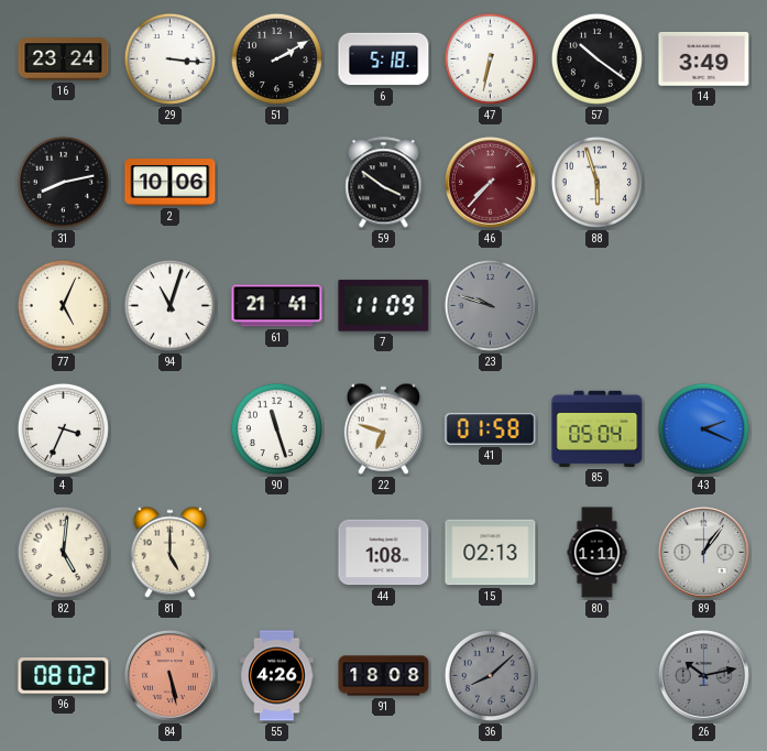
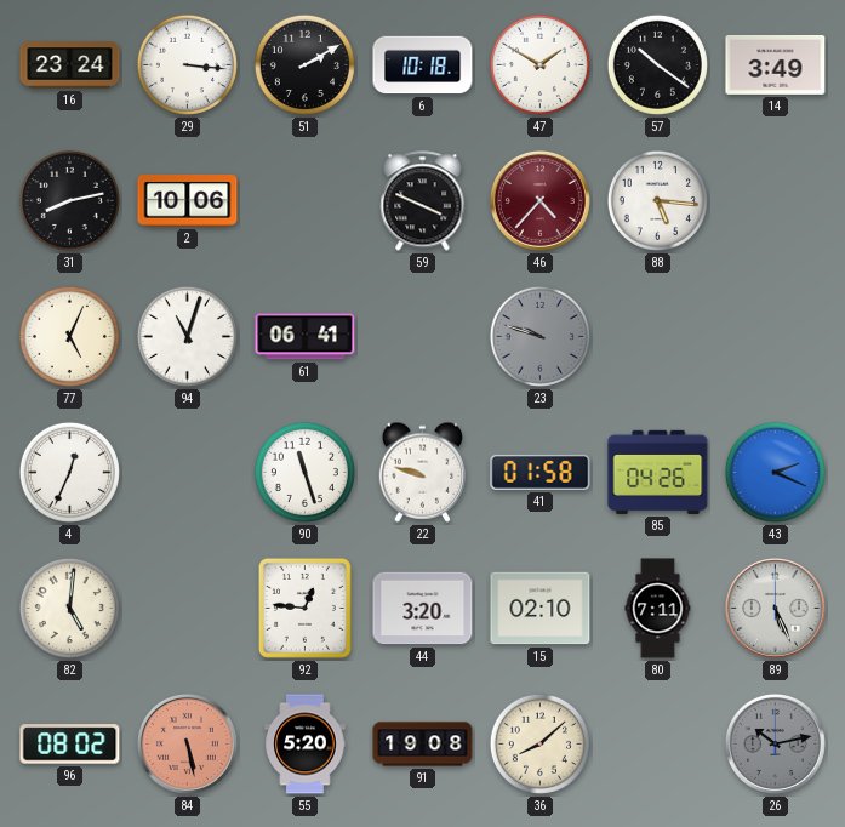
6: 5:18 -> 10:18 (423, 65)
47: 6:32 -> 1:50 (539, 64)
59: 3:51 -> 3:49 (423, 201)
46: 7:37 -> 4:37 (539, 200)
88: 5:57 -> 5:16 (657, 200)
61: 21:41 -> 06:41 (306, 337)
7: 11:09 -> none (384, 306)
4: 3:34 -> 12:34 (69, 472)
22: 6:48 -> 9:48 (422, 472)
85: 05:04 -> 04:26 (658, 472)
81: 5:00 -> none (169, 552)
92: none -> 12:46 (304, 608)
44: 1:08 -> 3:20 (423, 609)
15: 02:13 -> 02:10 (541, 609)
80: 1:11 -> 7:11 (658, 609)
89: 1:06 -> 5:26 (775, 608)
55: 4:26 -> 5:20 (306, 745)
91: 18:08 -> 19:08 (423, 745)
36 dial: grey -> cream (539, 743)
